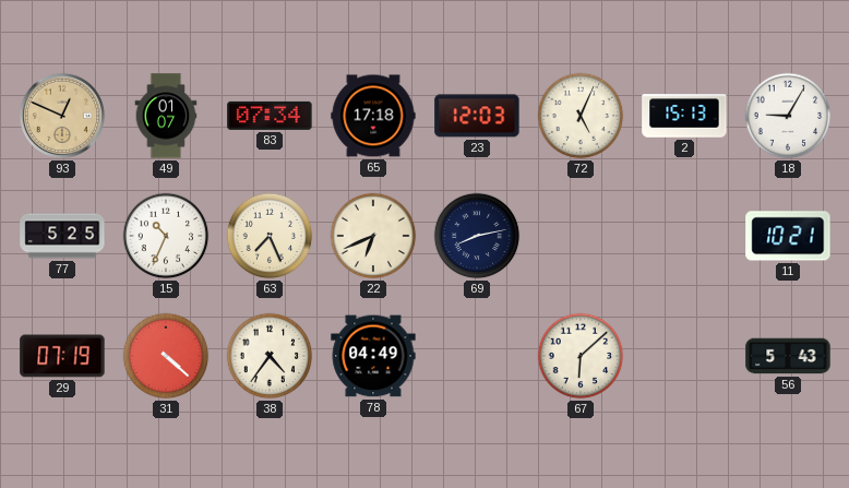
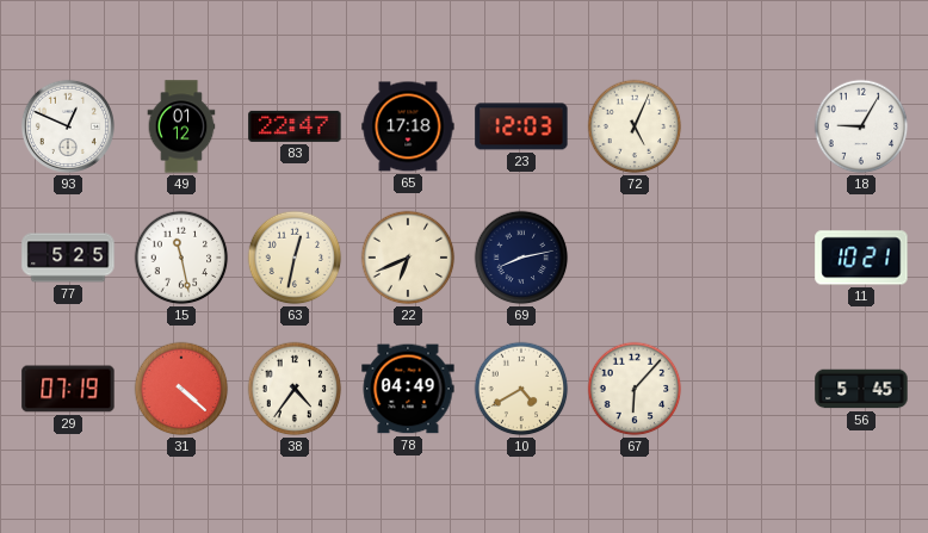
93 dial: champagne -> white (68, 126)
49: 01:07 -> 01:12 (181, 126)
83: 07:34 -> 22:47 (295, 126)
2: 15:13 -> none (684, 116)
15: 10:34 -> 11:28 (181, 258)
63: 7:26 -> 12:32 (295, 258)
10: none -> 4:40 (521, 389)
67: 6:08 -> 6:07 (635, 389)
56: 5:43 -> 5:45 (861, 389)
